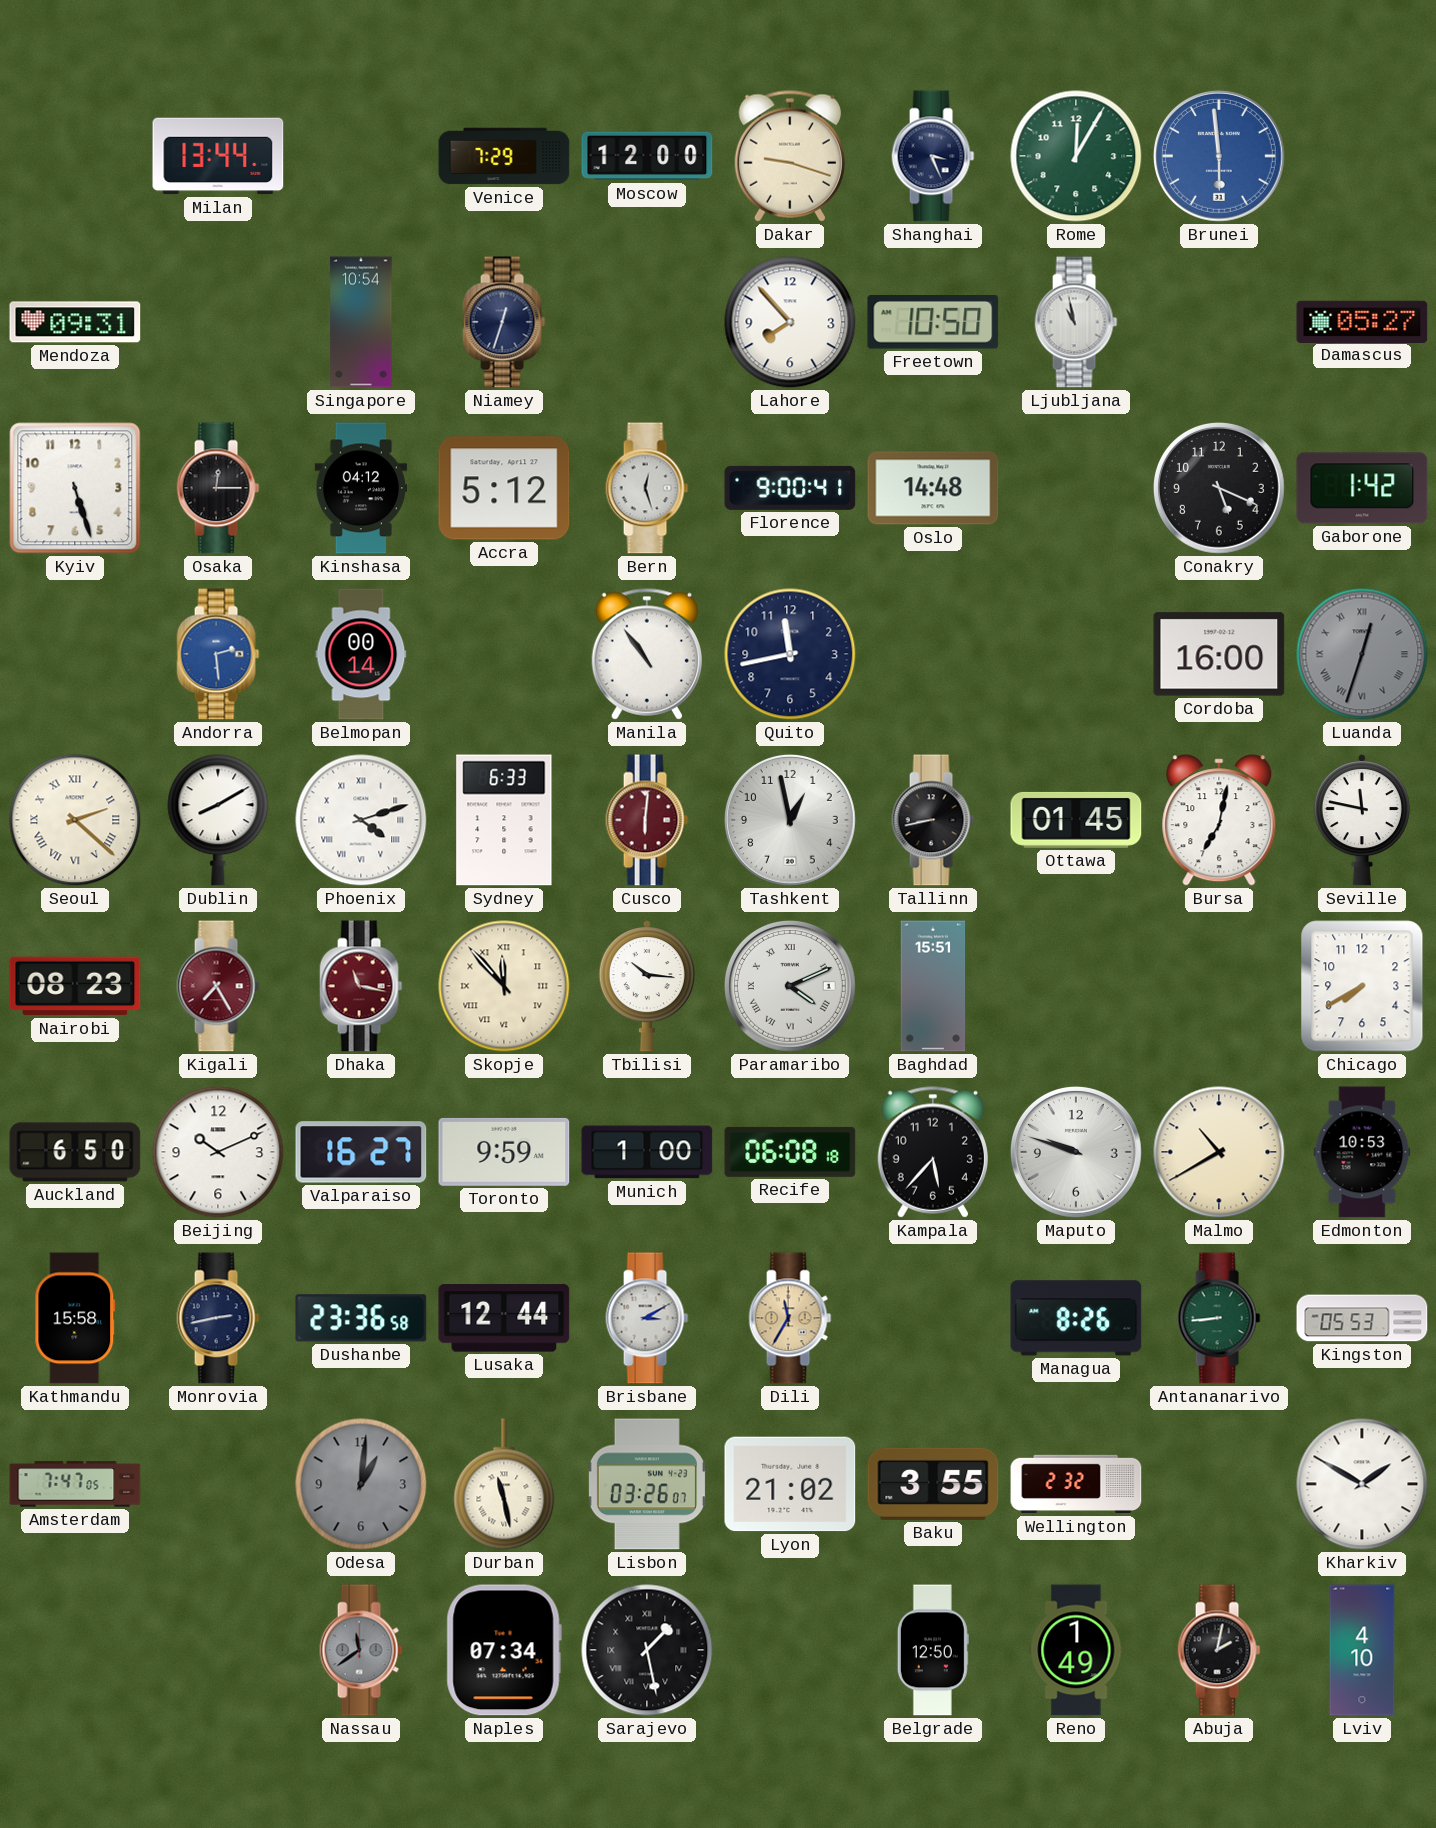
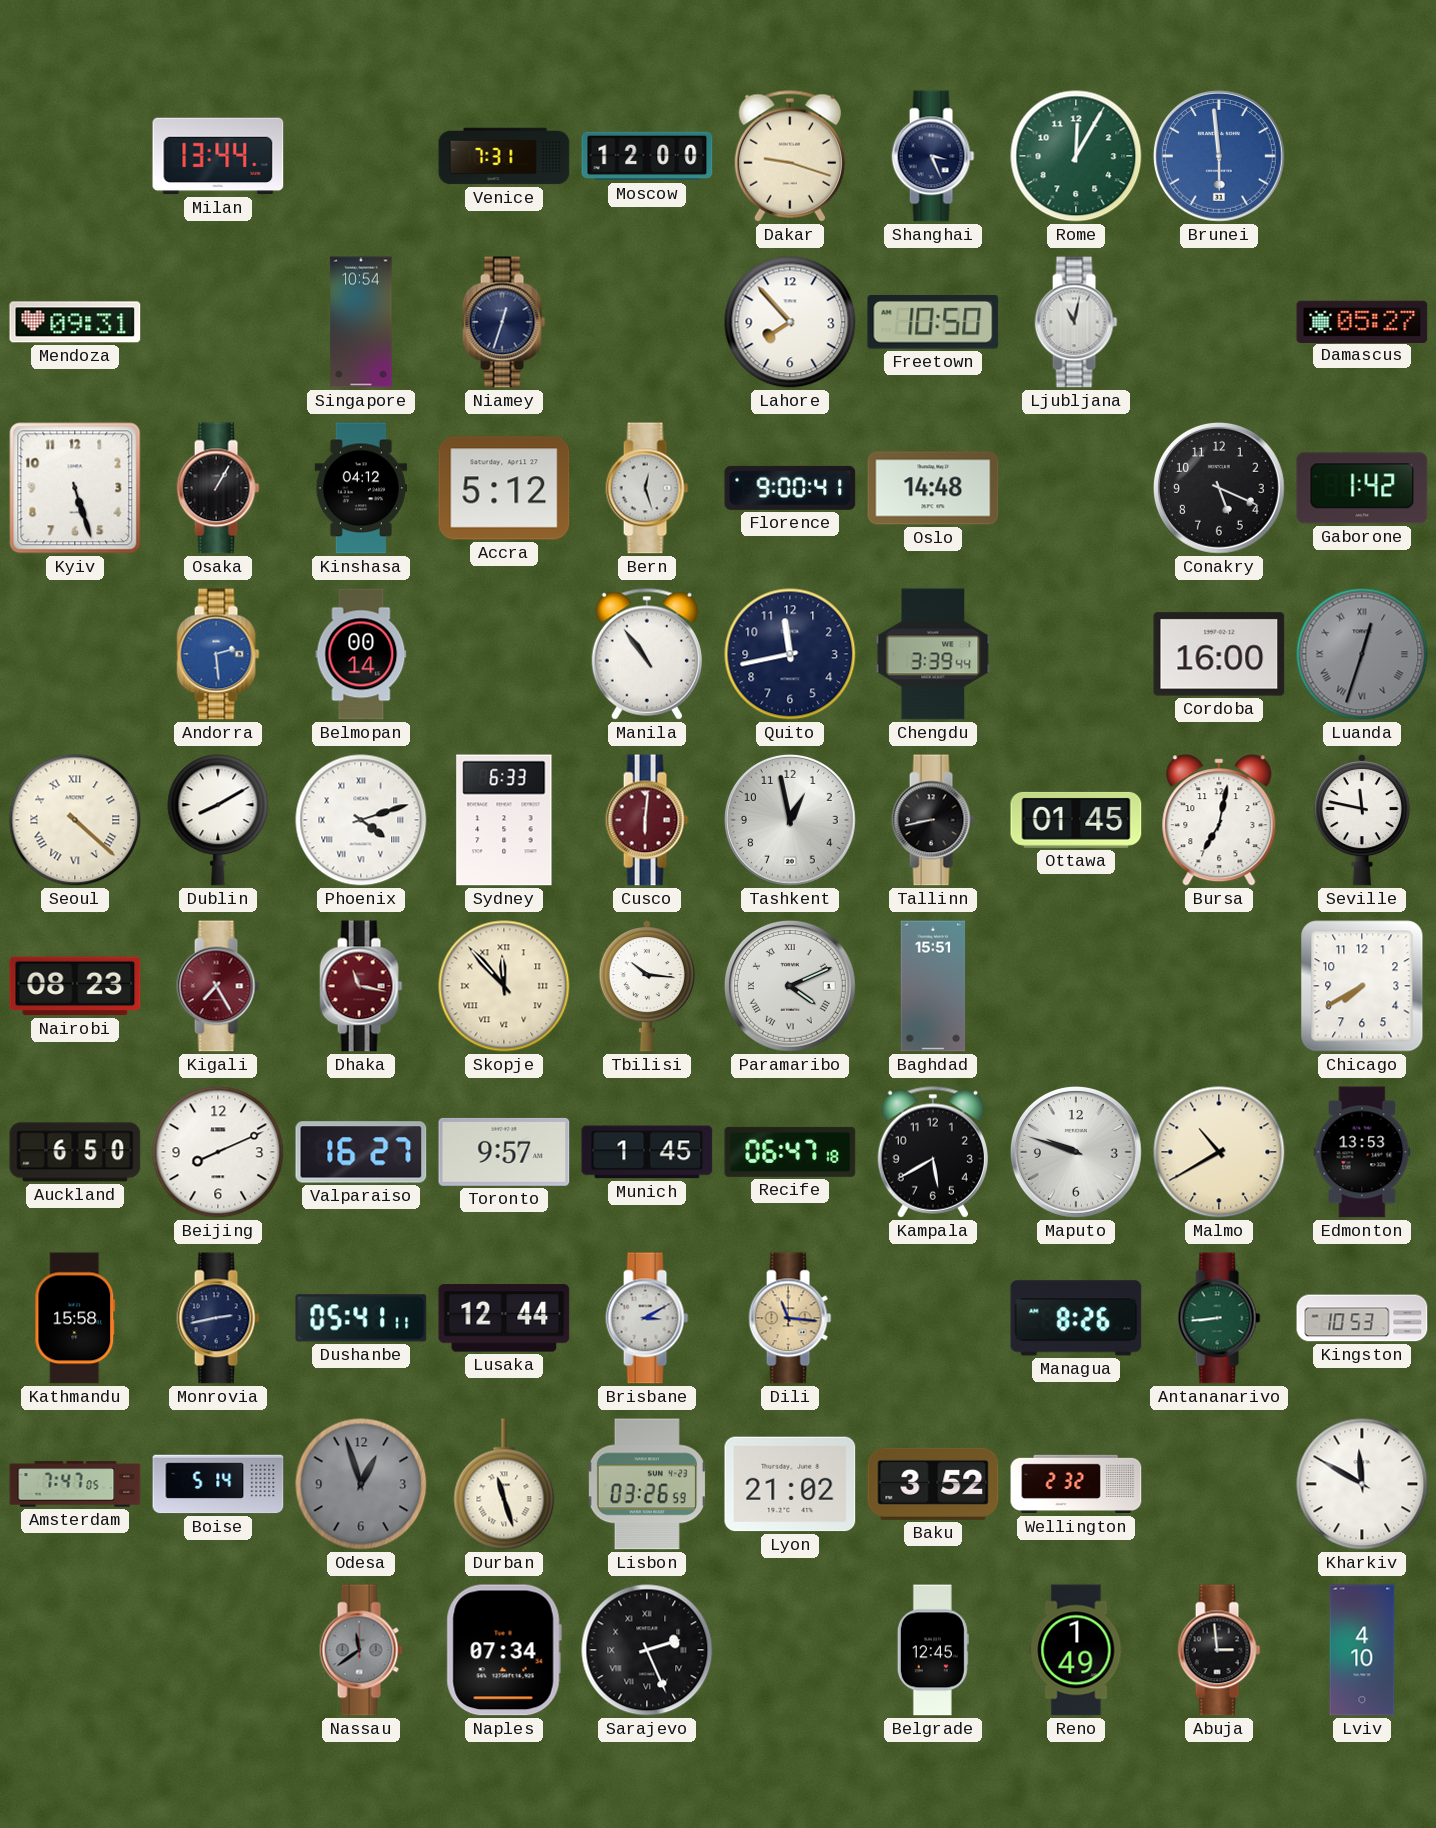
Venice: 7:29 -> 7:31 (504, 156)
Ljubljana: 10:58 -> 11:02 (1076, 322)
Osaka: 12:15 -> 1:05 (218, 488)
Chengdu: none -> 3:39 (933, 654)
Seoul: 2:22 -> 4:22 (75, 820)
Beijing: 10:11 -> 8:11 (218, 1152)
Toronto: 9:59 -> 9:57 (504, 1152)
Munich: 1:00 -> 1:45 (647, 1152)
Recife: 06:08 -> 06:47 (790, 1152)
Kampala: 5:37 -> 5:40 (932, 1152)
Edmonton: 10:53 -> 13:53 (1362, 1152)
Dushanbe: 23:36 -> 05:41 (361, 1318)
Dili: 11:35 -> 11:16 (790, 1318)
Kingston: 05:53 -> 10:53 (1362, 1318)
Boise: none -> 5:14 (218, 1484)
Odesa: 1:01 -> 12:57 (361, 1484)
Durban: 11:28 -> 11:27 (504, 1484)
Lisbon: 03:26:07 -> 03:26:59 (647, 1484)
Baku: 3:55 -> 3:52 (933, 1484)
Kharkiv: 1:50 -> 11:50 (1362, 1484)
Sarajevo: 1:28 -> 2:26 (647, 1650)
Belgrade: 12:50 -> 12:45 (933, 1650)
Abuja: 2:02 -> 2:59 (1219, 1650)
